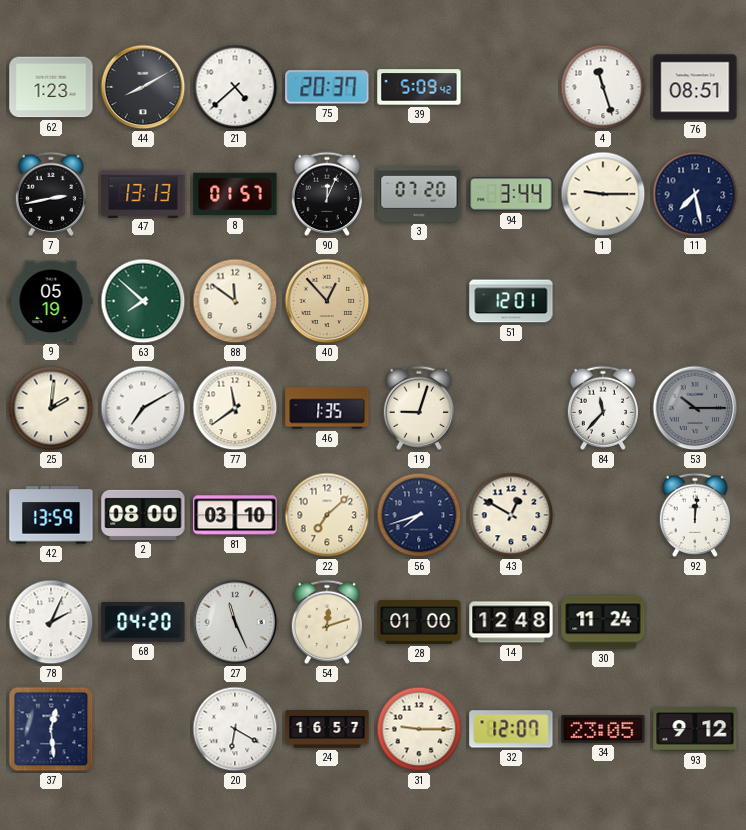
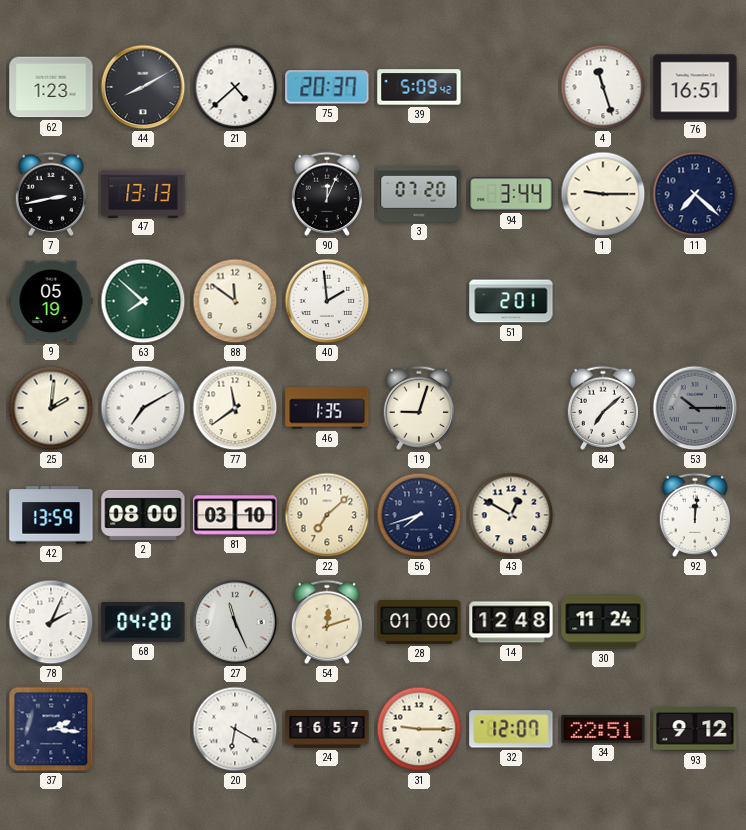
76: 08:51 -> 16:51 (695, 87)
8: 01:57 -> none (235, 194)
11: 7:28 -> 7:22 (695, 194)
40: 12:53 -> 1:59 (327, 301)
40 dial: champagne -> white (327, 301)
51: 12:01 -> 2:01 (511, 301)
84: 11:37 -> 7:08 (603, 408)
37: 12:29 -> 2:16 (51, 729)
34: 23:05 -> 22:51 (603, 729)
